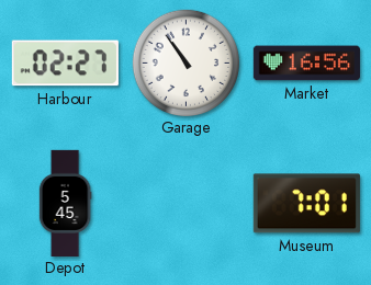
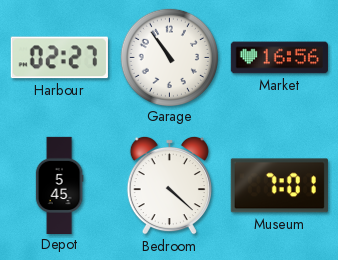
Bedroom: none -> 4:22 (169, 185)
